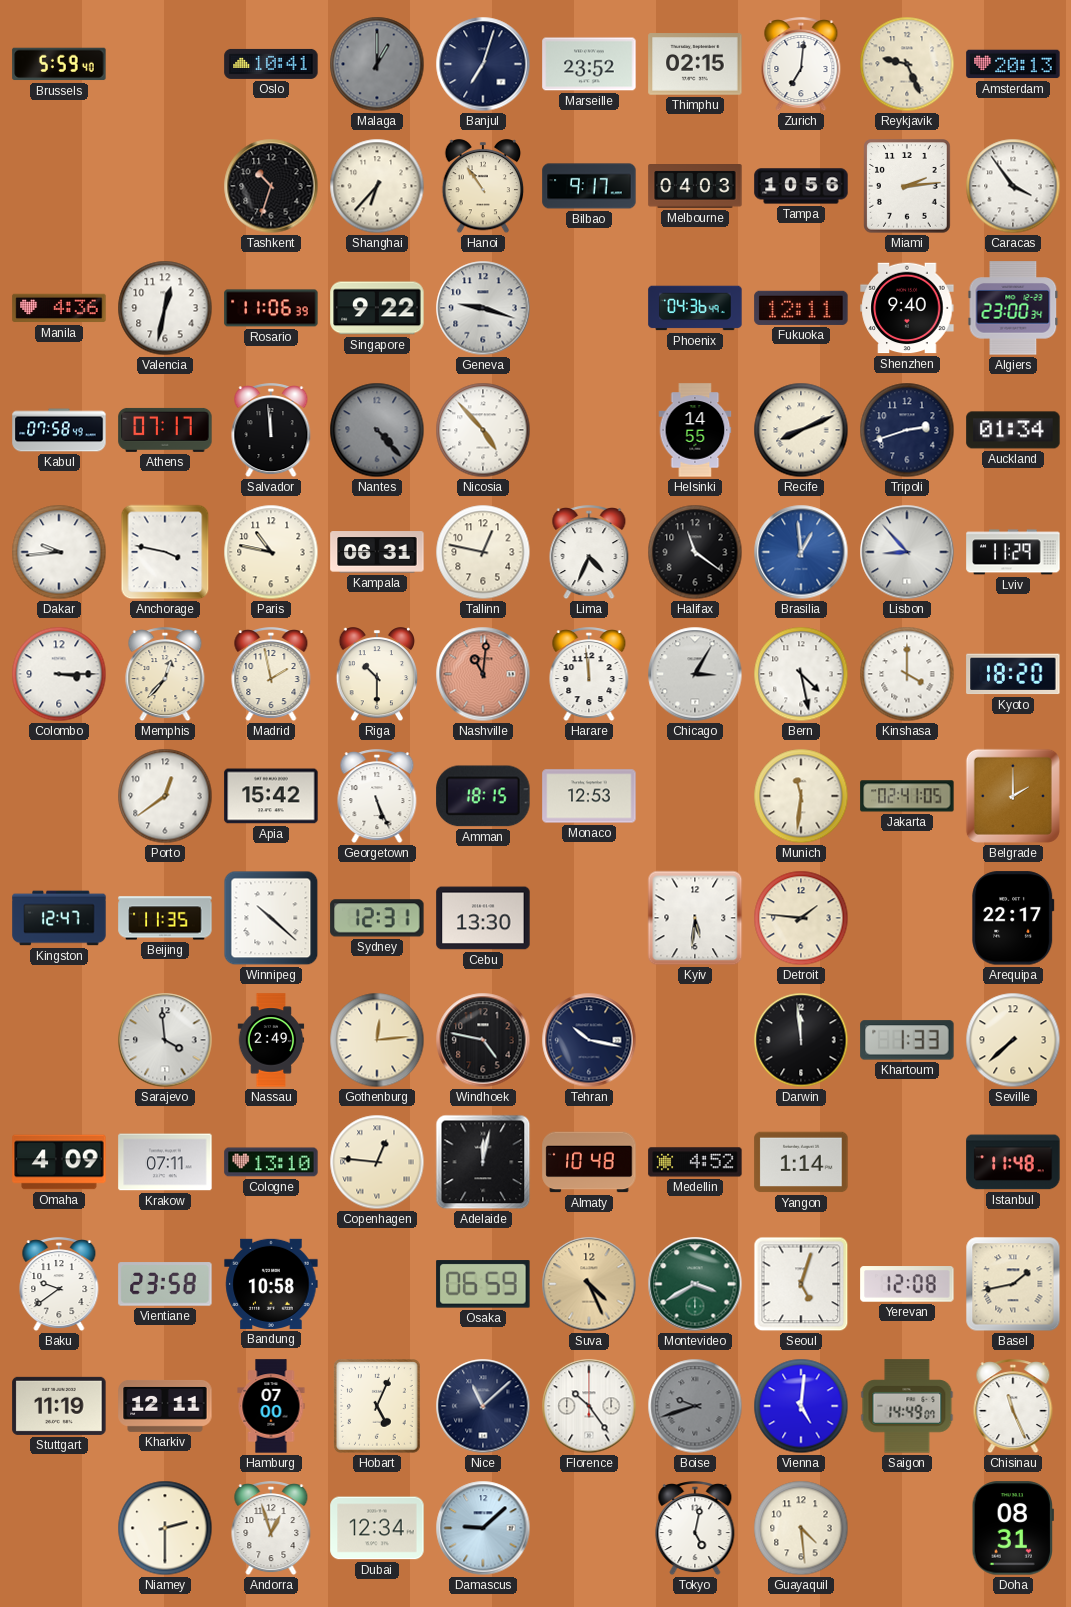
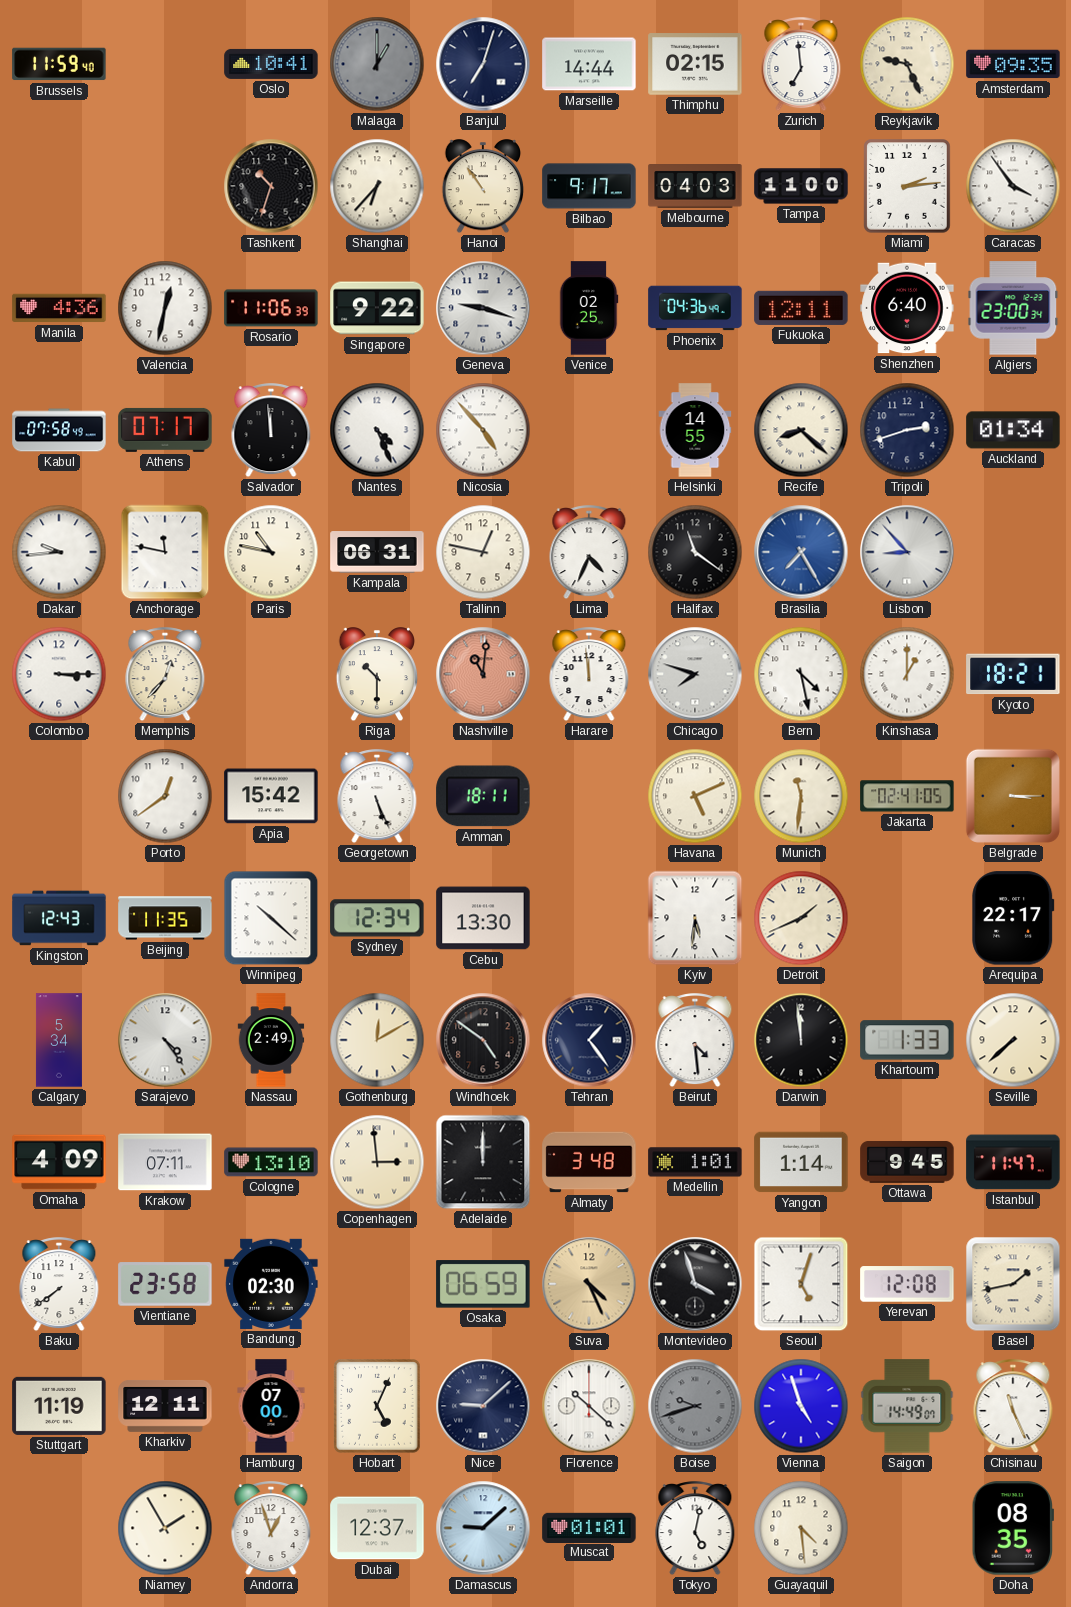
Brussels: 5:59 -> 11:59 (59, 64)
Marseille: 23:52 -> 14:44 (589, 64)
Zurich: 7:01 -> 6:59 (801, 65)
Amsterdam: 20:13 -> 09:35 (1013, 64)
Tampa: 10:56 -> 11:00 (801, 186)
Venice: none -> 02:25 (589, 308)
Shenzhen: 9:40 -> 6:40 (907, 308)
Nantes: 4:23 -> 4:26 (377, 430)
Nantes dial: grey -> white (377, 430)
Recife: 8:11 -> 8:22 (801, 430)
Anchorage: 3:47 -> 11:47 (165, 552)
Brasilia: 12:59 -> 7:25 (801, 552)
Lviv: 11:29 -> none (1013, 552)
Madrid: 1:58 -> none (271, 675)
Chicago: 3:05 -> 7:48 (695, 674)
Kinshasa: 4:00 -> 1:00 (907, 674)
Kyoto: 18:20 -> 18:21 (1013, 674)
Amman: 18:15 -> 18:11 (483, 796)
Monaco: 12:53 -> none (589, 796)
Havana: none -> 5:11 (695, 796)
Belgrade: 2:00 -> 3:15 (1013, 796)
Kingston: 12:47 -> 12:43 (59, 918)
Sydney: 12:31 -> 12:34 (377, 918)
Detroit: 1:46 -> 1:41 (801, 918)
Calgary: none -> 5:34 (59, 1040)
Sarajevo: 3:59 -> 4:24 (165, 1040)
Gothenburg: 12:14 -> 12:10 (377, 1040)
Windhoek: 4:47 -> 4:51 (483, 1040)
Tehran: 10:17 -> 1:24 (589, 1040)
Beirut: none -> 4:29 (695, 1041)
Copenhagen: 12:46 -> 2:59 (377, 1162)
Adelaide: 12:02 -> 12:00 (483, 1162)
Almaty: 10:48 -> 3:48 (589, 1162)
Medellin: 4:52 -> 1:01 (695, 1162)
Ottawa: none -> 9:45 (907, 1162)
Istanbul: 11:48 -> 11:47 (1013, 1162)
Baku: 9:39 -> 7:39 (59, 1285)
Bandung: 10:58 -> 02:30 (271, 1284)
Montevideo: 3:40 -> 3:57 (695, 1284)
Montevideo dial: green -> black (695, 1284)
Nice: 11:08 -> 9:08 (483, 1406)
Florence: 10:24 -> 10:22 (589, 1406)
Vienna: 5:01 -> 4:57 (801, 1406)
Niamey: 2:30 -> 1:55 (165, 1528)
Dubai: 12:34 -> 12:37 (377, 1528)
Muscat: none -> 01:01 (589, 1527)
Doha: 08:31 -> 08:35 (1013, 1528)
